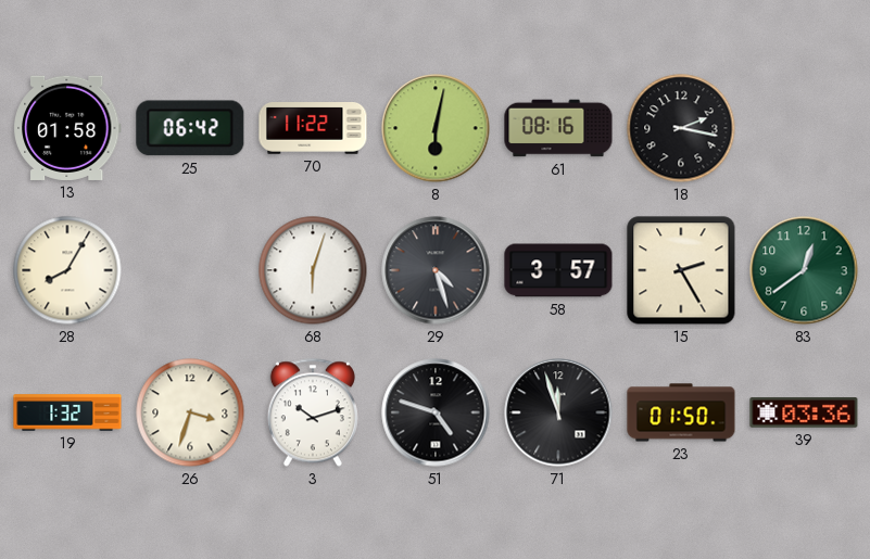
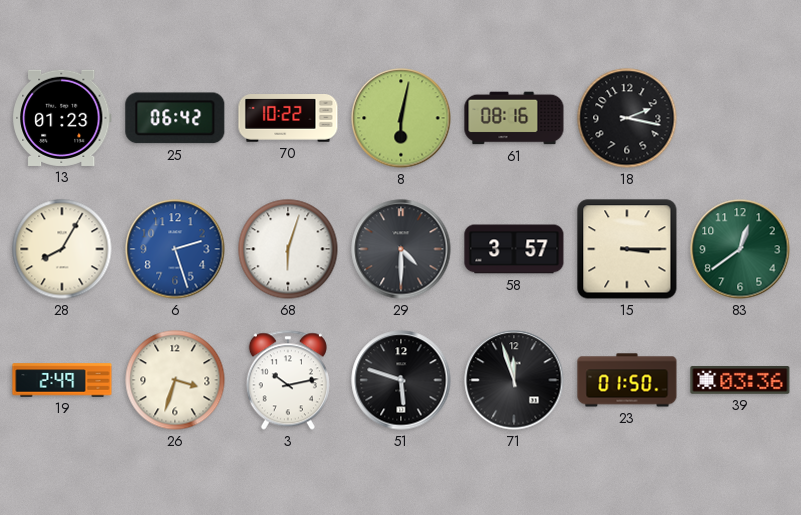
13: 01:58 -> 01:23 (63, 118)
70: 11:22 -> 10:22 (288, 118)
6: none -> 2:27 (175, 249)
29: 4:27 -> 4:30 (401, 249)
15: 2:25 -> 3:15 (627, 249)
19: 1:32 -> 2:49 (62, 380)
3: 10:12 -> 10:13 (288, 380)
51: 4:48 -> 5:48 (401, 380)
